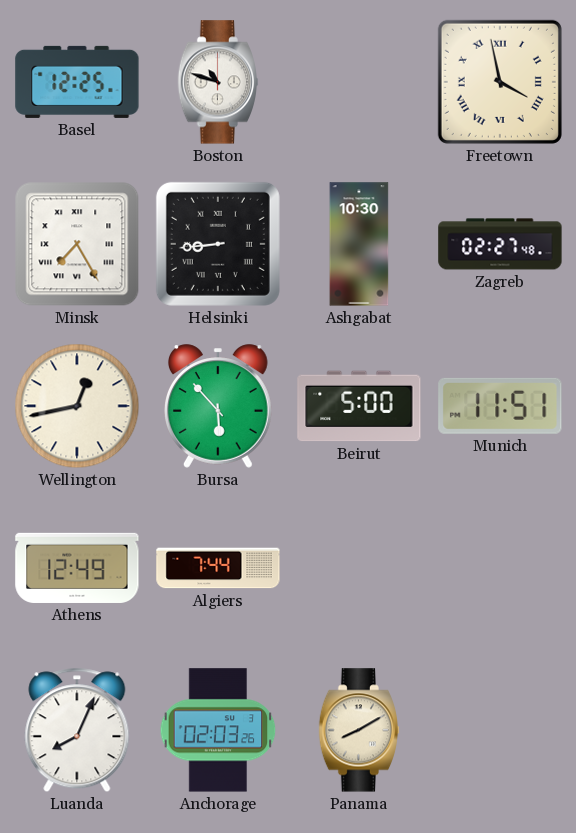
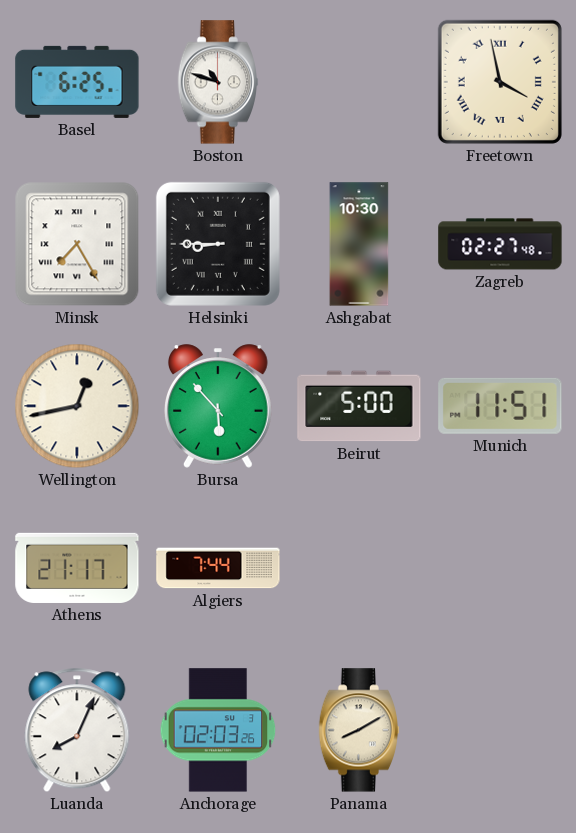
Basel: 12:25 -> 6:25 (77, 82)
Helsinki: 8:44 -> 8:45 (218, 244)
Athens: 12:49 -> 21:17 (77, 568)
